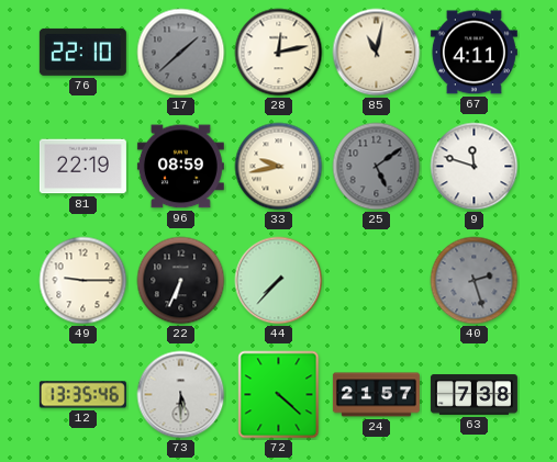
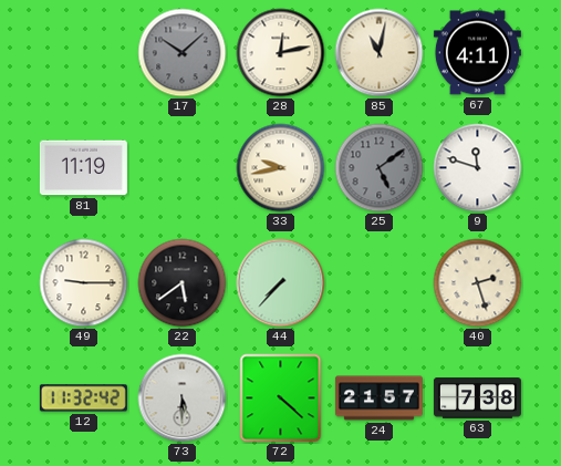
76: 22:10 -> none (82, 52)
17: 1:38 -> 10:08 (183, 53)
81: 22:19 -> 11:19 (83, 168)
96: 08:59 -> none (180, 167)
22: 6:34 -> 5:39 (183, 283)
40 dial: grey -> cream (478, 283)
12: 13:35 -> 11:32 (83, 398)
